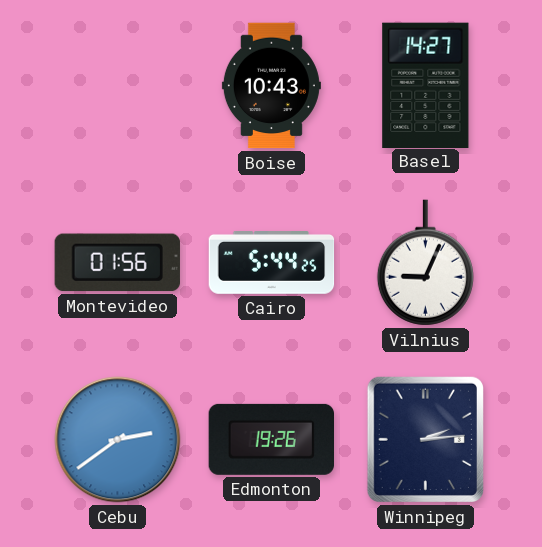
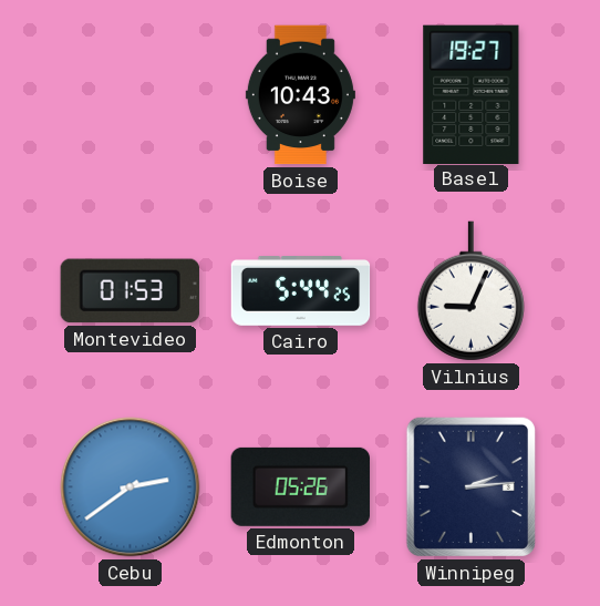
Basel: 14:27 -> 19:27 (472, 94)
Montevideo: 01:56 -> 01:53 (130, 291)
Edmonton: 19:26 -> 05:26 (300, 486)
